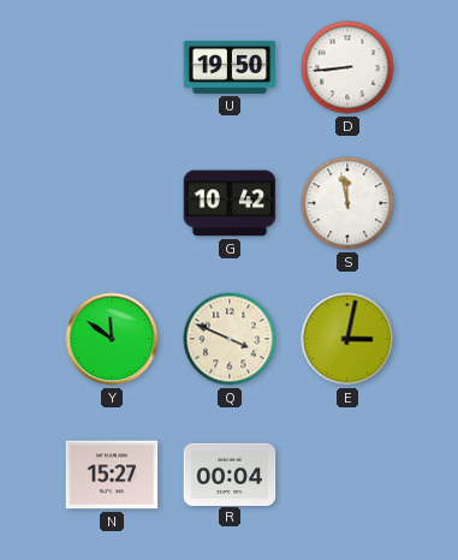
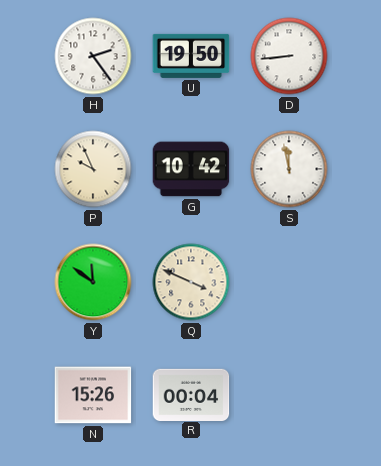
H: none -> 2:24 (93, 56)
P: none -> 9:56 (93, 169)
E: 3:02 -> none (347, 339)
N: 15:27 -> 15:26 (93, 395)
